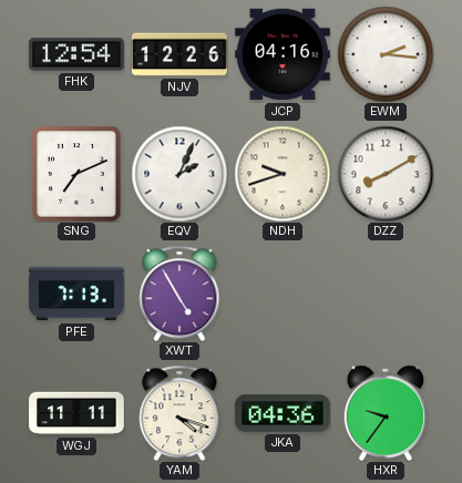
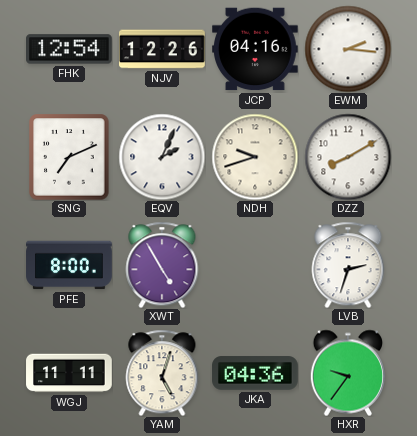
PFE: 7:13 -> 8:00 (69, 265)
LVB: none -> 2:33 (348, 265)
YAM: 4:18 -> 5:03 (162, 373)
